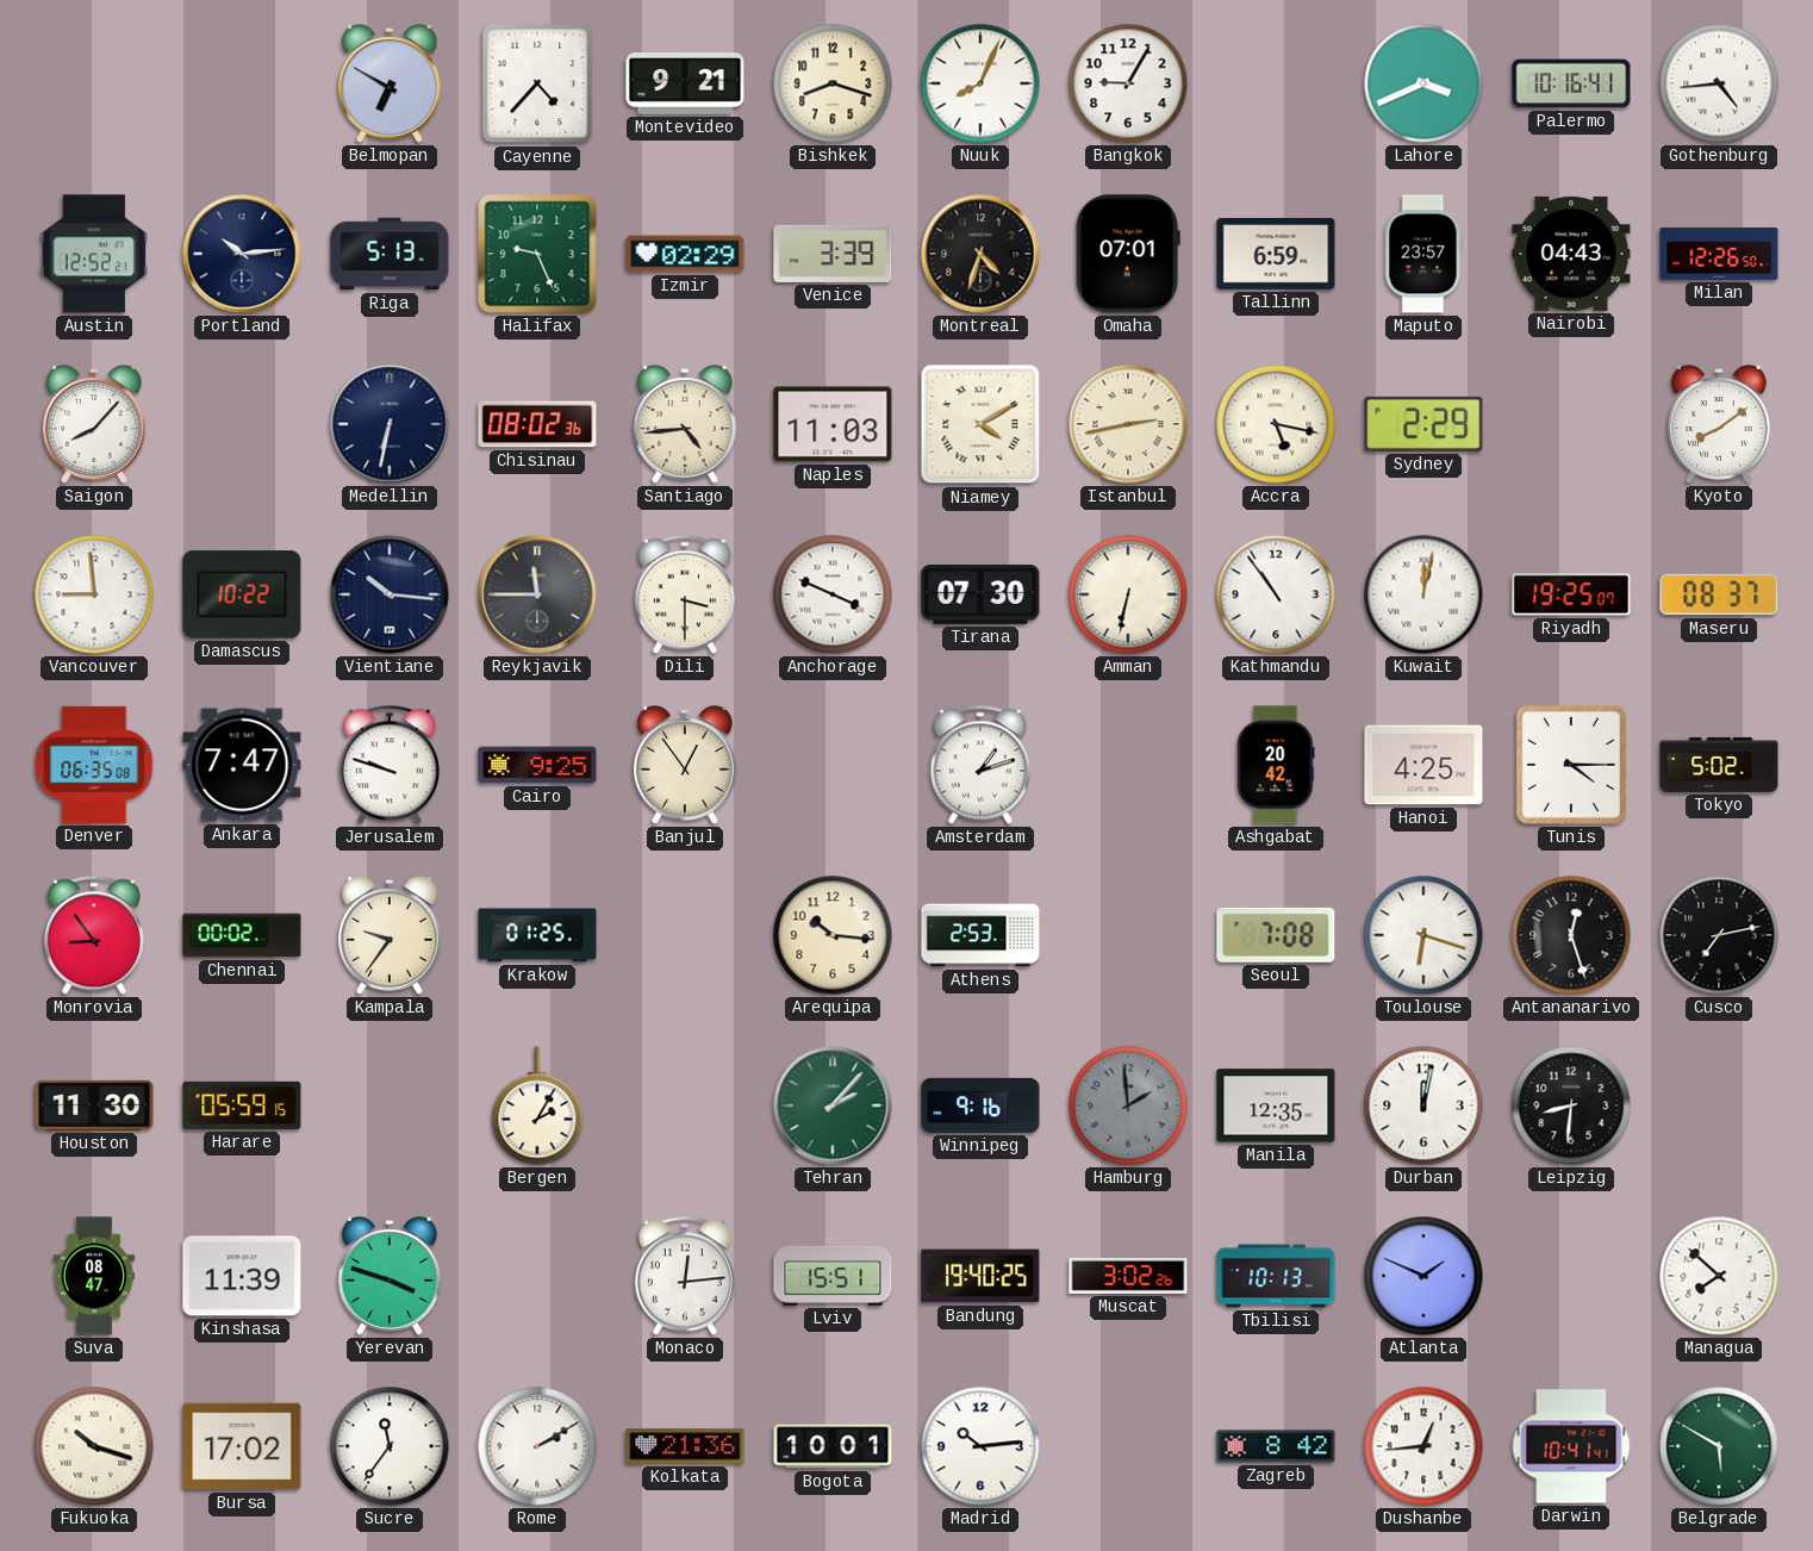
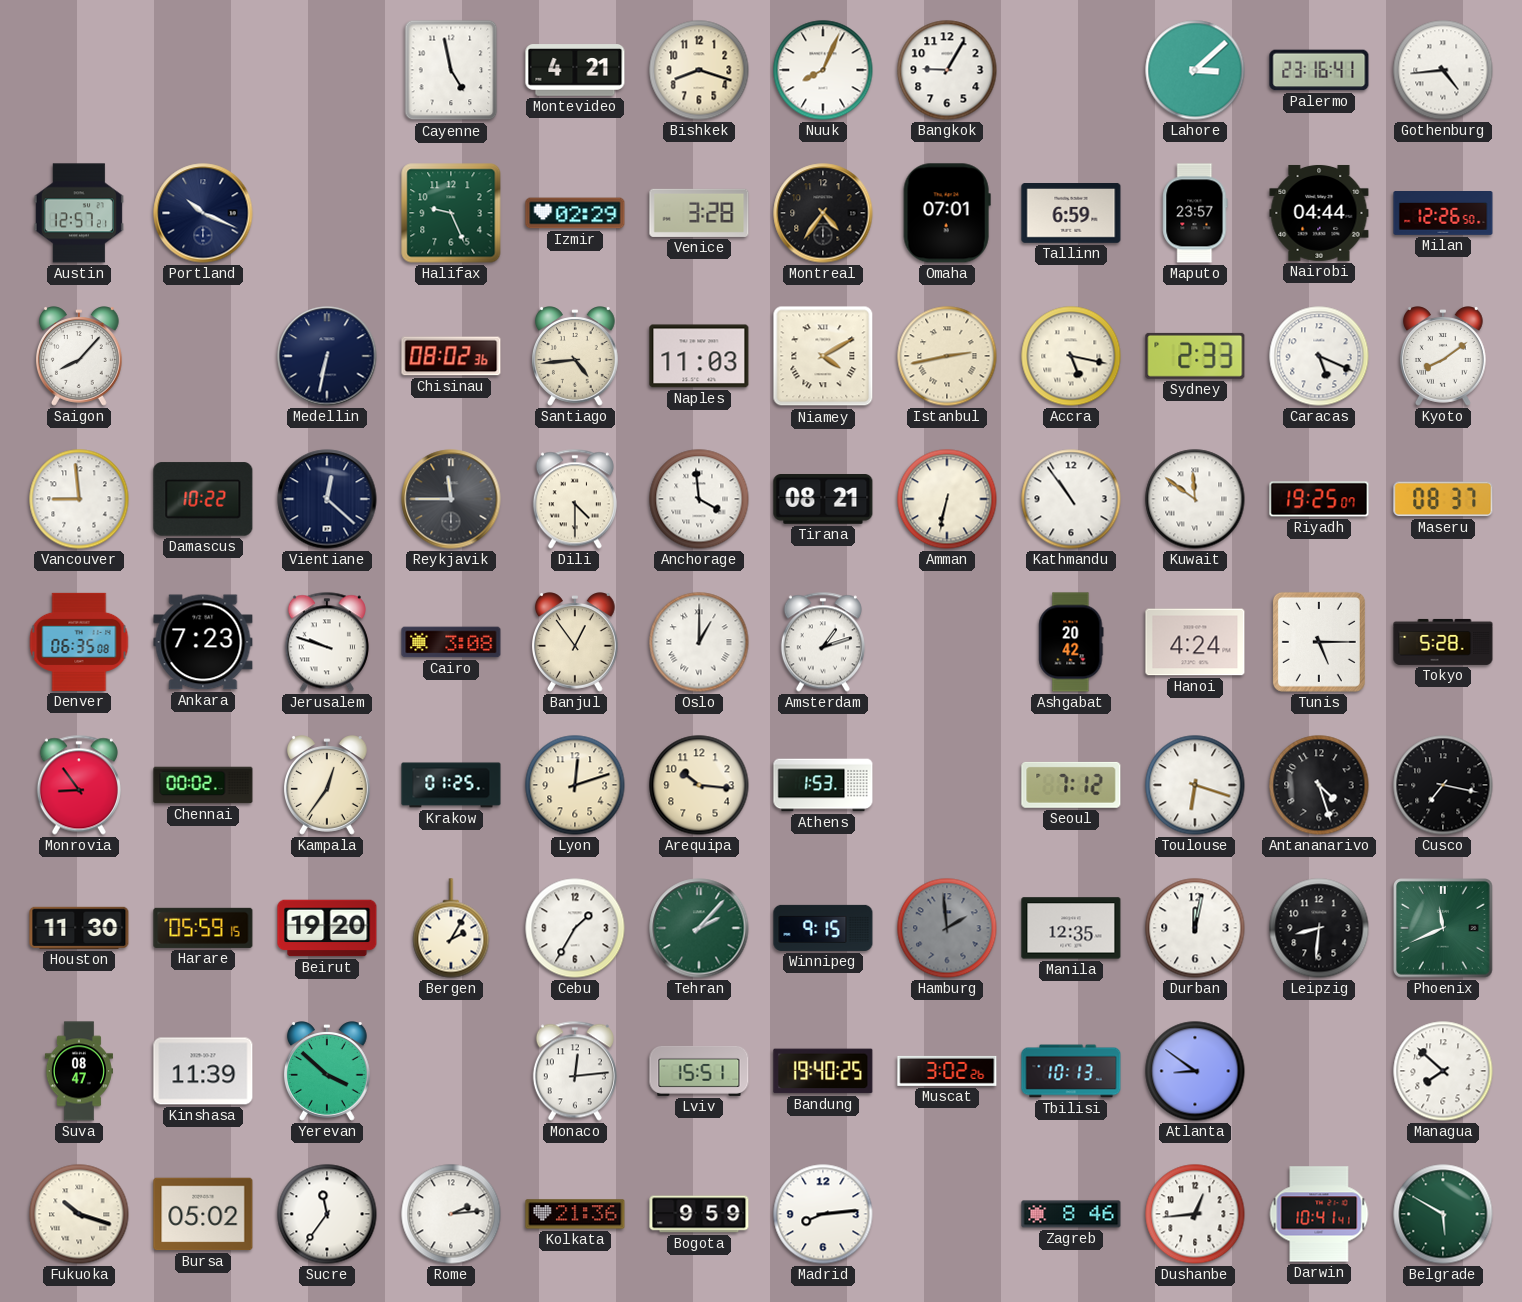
Belmopan: 6:50 -> none (390, 83)
Cayenne: 4:37 -> 4:58 (451, 70)
Montevideo: 9:21 -> 4:21 (575, 70)
Lahore: 3:41 -> 3:08 (1195, 70)
Palermo: 10:16 -> 23:16 (1319, 70)
Austin: 12:52 -> 12:57 (79, 213)
Portland: 10:14 -> 10:19 (203, 213)
Riga: 5:13 -> none (390, 254)
Venice: 3:39 -> 3:28 (699, 213)
Montreal: 4:33 -> 4:36 (823, 213)
Nairobi: 04:43 -> 04:44 (1319, 213)
Sydney: 2:29 -> 2:33 (1195, 356)
Caracas: none -> 5:19 (1319, 356)
Vientiane: 10:16 -> 12:22 (327, 499)
Dili: 3:30 -> 4:30 (575, 499)
Anchorage: 3:49 -> 3:59 (699, 499)
Tirana: 07:30 -> 08:21 (823, 500)
Kuwait: 12:02 -> 11:51 (1195, 499)
Ankara: 7:47 -> 7:23 (203, 642)
Cairo: 9:25 -> 3:08 (451, 642)
Oslo: none -> 1:00 (699, 642)
Hanoi: 4:25 -> 4:24 (1195, 642)
Tunis: 4:15 -> 5:15 (1319, 642)
Tokyo: 5:02 -> 5:28 (1443, 642)
Kampala: 9:36 -> 12:36 (327, 785)
Lyon: none -> 12:12 (575, 785)
Athens: 2:53 -> 1:53 (823, 785)
Seoul: 7:08 -> 7:12 (1071, 785)
Antananarivo: 12:27 -> 4:27 (1319, 785)
Cusco: 7:13 -> 7:17 (1443, 785)
Beirut: none -> 19:20 (327, 928)
Cebu: none -> 1:35 (575, 928)
Winnipeg: 9:16 -> 9:15 (823, 928)
Phoenix: none -> 11:41 (1444, 929)
Yerevan: 3:48 -> 3:52 (327, 1071)
Atlanta: 1:49 -> 8:51 (1195, 1071)
Bursa: 17:02 -> 05:02 (203, 1214)
Rome: 2:10 -> 2:14 (451, 1214)
Bogota: 10:01 -> 9:59 (699, 1214)
Madrid: 10:14 -> 8:14 (823, 1214)
Zagreb: 8:42 -> 8:46 (1071, 1214)
